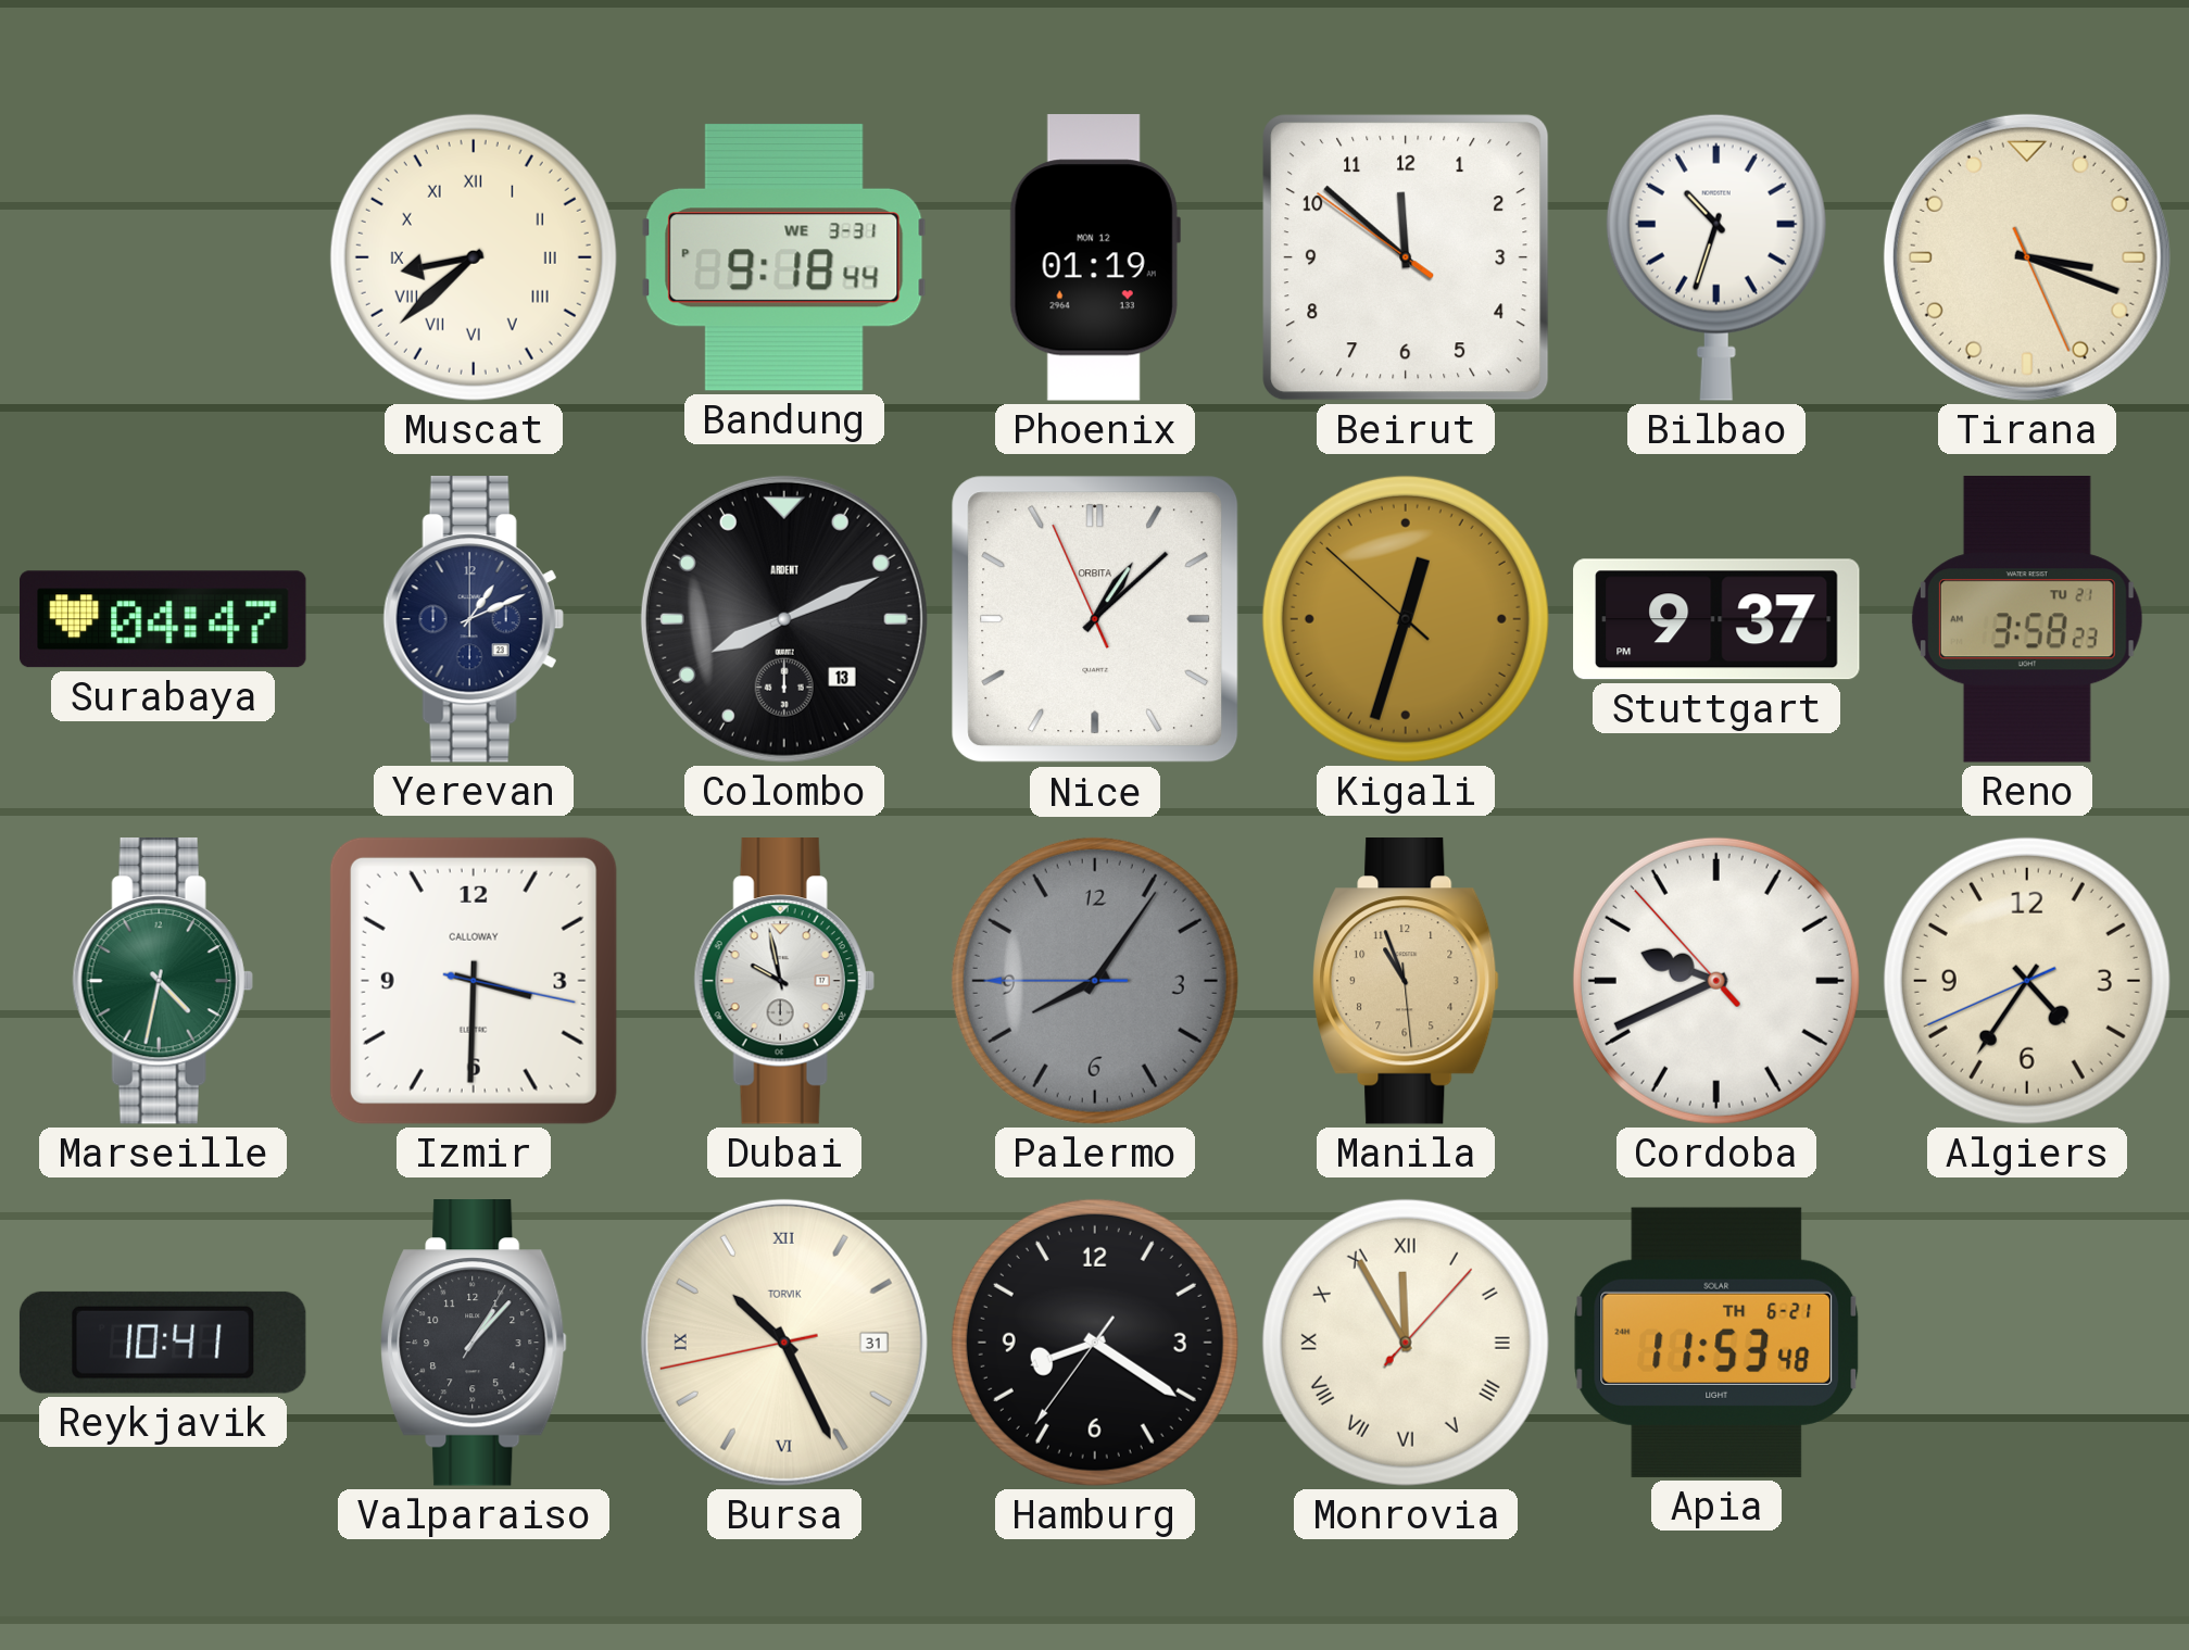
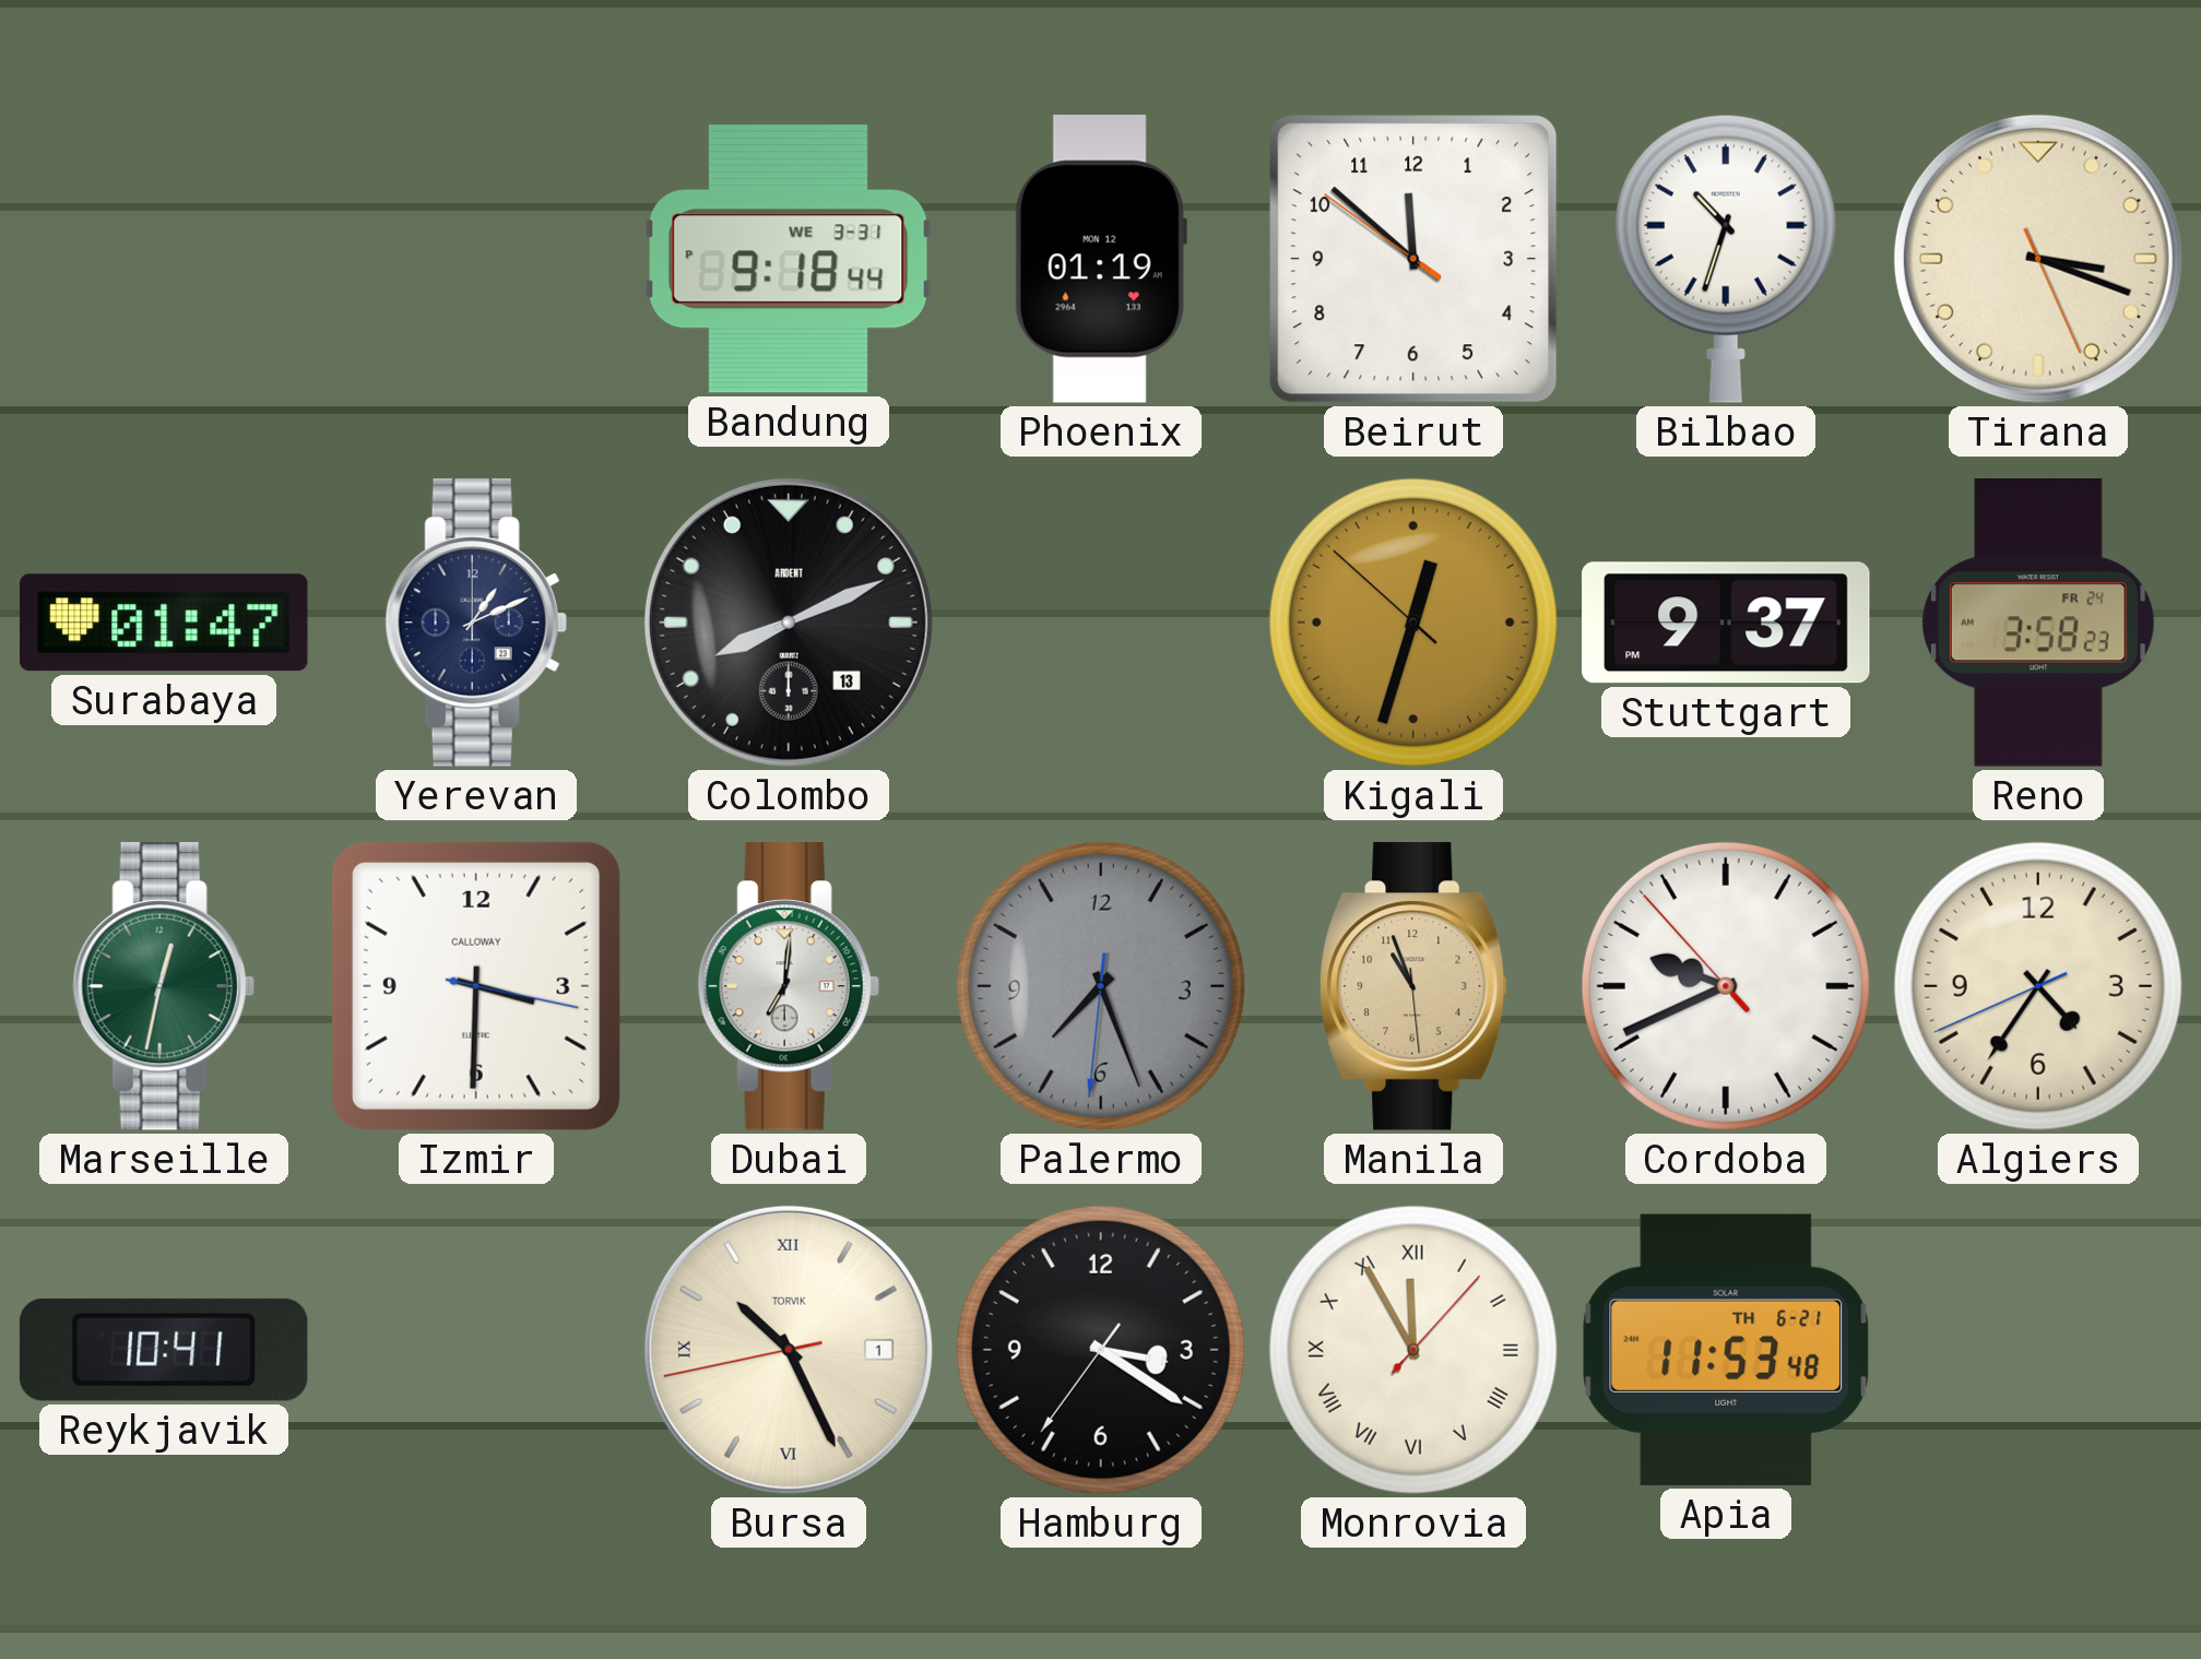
Muscat: 8:38 -> none (474, 257)
Surabaya: 04:47 -> 01:47 (165, 623)
Nice: 1:07 -> none (1095, 619)
Reno date: TU 21 -> FR 24 (2038, 624)
Marseille: 4:32 -> 12:32 (164, 987)
Dubai: 9:58 -> 7:01 (789, 987)
Palermo: 8:05 -> 7:26 (1101, 986)
Valparaiso: 1:07 -> none (474, 1344)
Bursa date: 31 -> 1 (789, 1350)
Hamburg: 8:20 -> 3:20 (1101, 1350)
